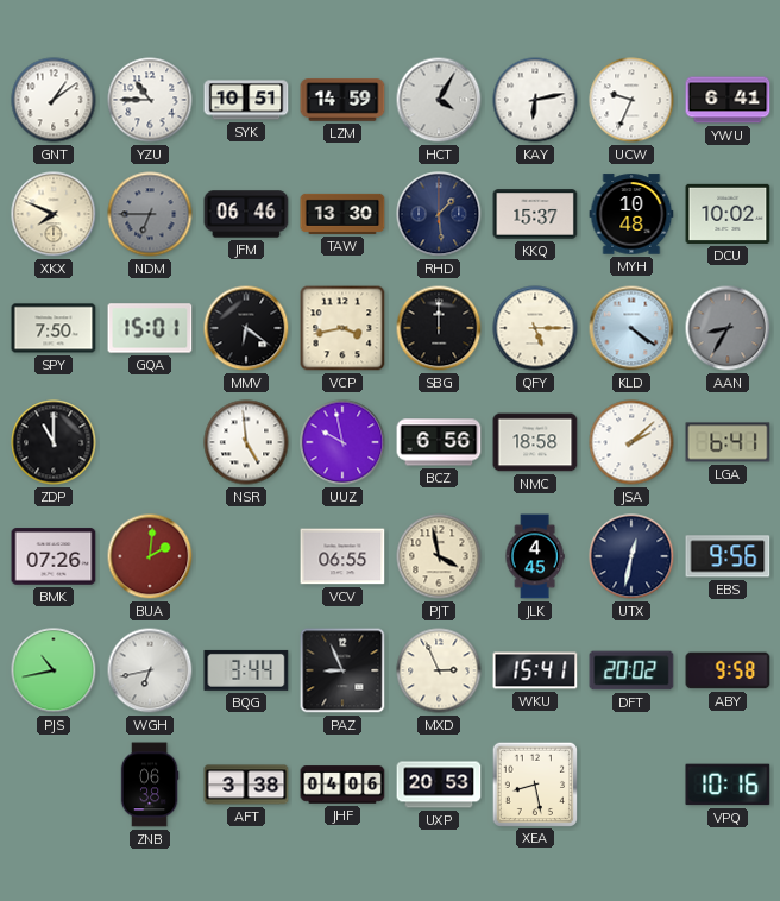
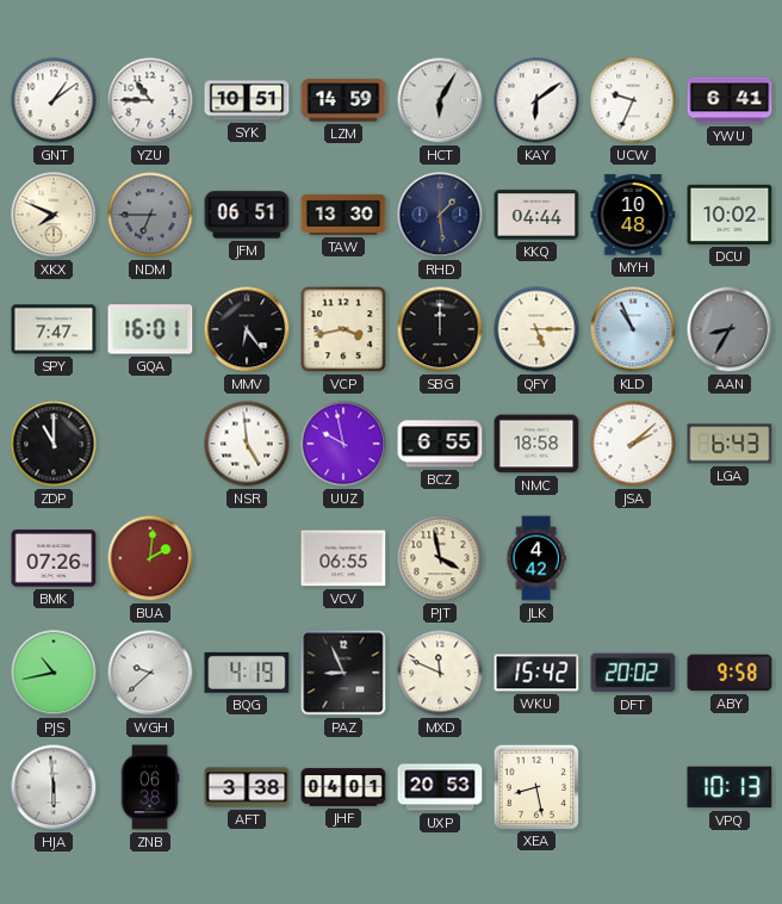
HCT: 4:05 -> 6:05 (440, 100)
KAY: 6:13 -> 6:09 (536, 100)
JFM: 06:46 -> 06:51 (247, 215)
KKQ: 15:37 -> 04:44 (536, 215)
SPY: 7:50 -> 7:47 (54, 329)
GQA: 15:01 -> 16:01 (150, 329)
MMV: 6:21 -> 6:24 (247, 329)
KLD: 4:21 -> 10:56 (633, 329)
BCZ: 6:56 -> 6:55 (440, 444)
LGA: 6:41 -> 6:43 (730, 444)
JLK: 4:45 -> 4:42 (536, 558)
UTX: 12:32 -> none (631, 556)
EBS: 9:56 -> none (728, 556)
WGH: 6:43 -> 9:38 (150, 673)
BQG: 3:44 -> 4:19 (247, 673)
MXD: 2:56 -> 11:49 (440, 673)
WKU: 15:41 -> 15:42 (536, 673)
HJA: none -> 5:59 (54, 787)
JHF: 04:06 -> 04:01 (343, 787)
VPQ: 10:16 -> 10:13 (730, 787)
